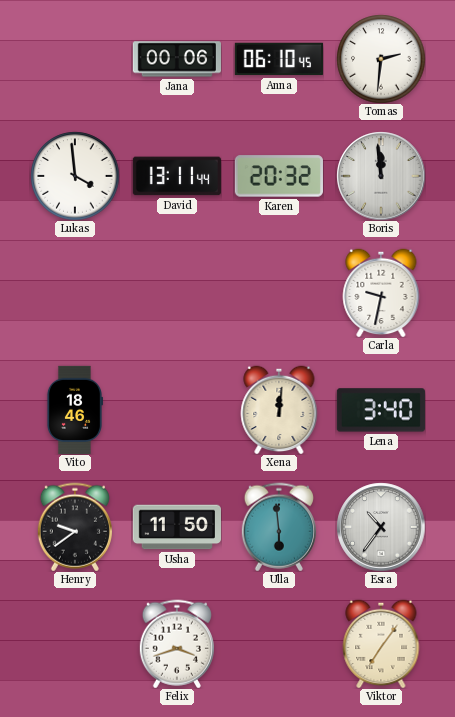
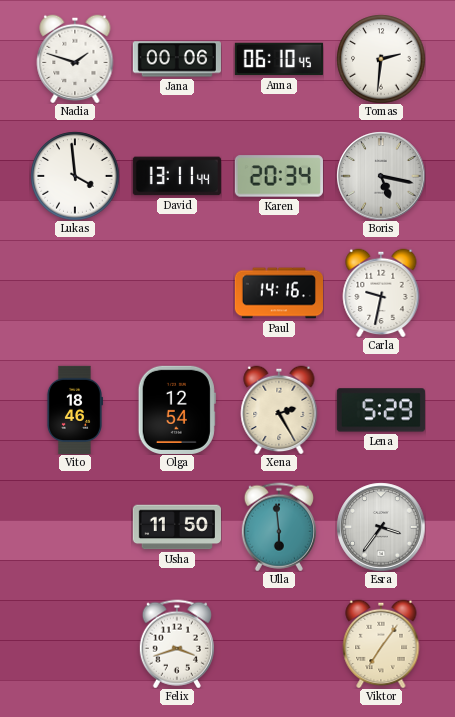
Nadia: none -> 1:48 (75, 59)
Karen: 20:32 -> 20:34 (279, 176)
Boris: 11:59 -> 5:17 (381, 176)
Paul: none -> 14:16 (278, 293)
Olga: none -> 12:54 (177, 410)
Xena: 12:01 -> 2:25 (279, 410)
Lena: 3:40 -> 5:29 (381, 410)
Henry: 9:39 -> none (75, 527)
Esra: 10:36 -> 3:36 (381, 527)
